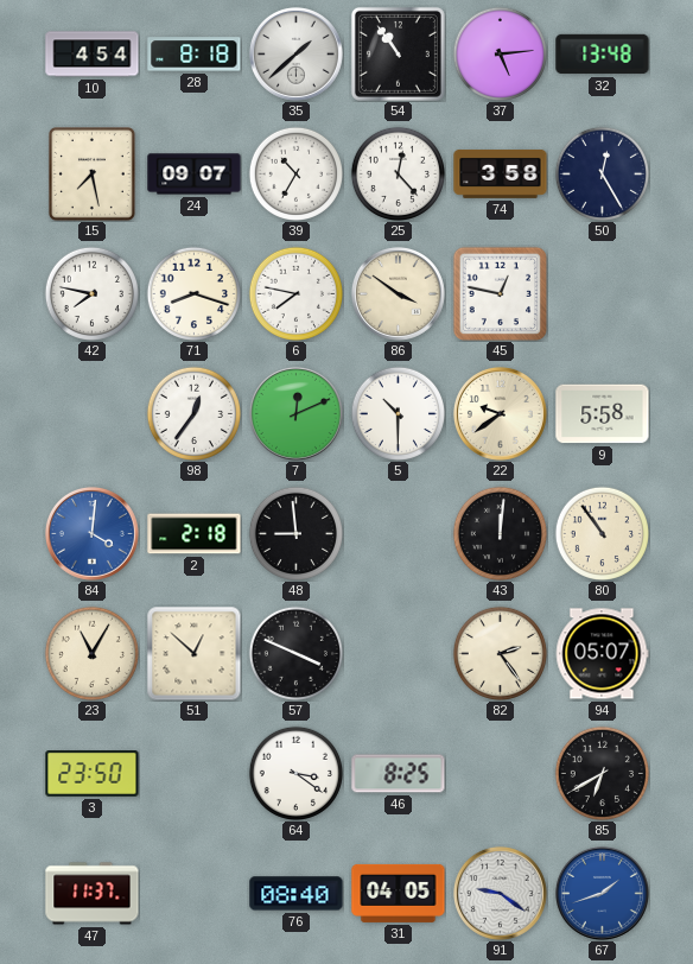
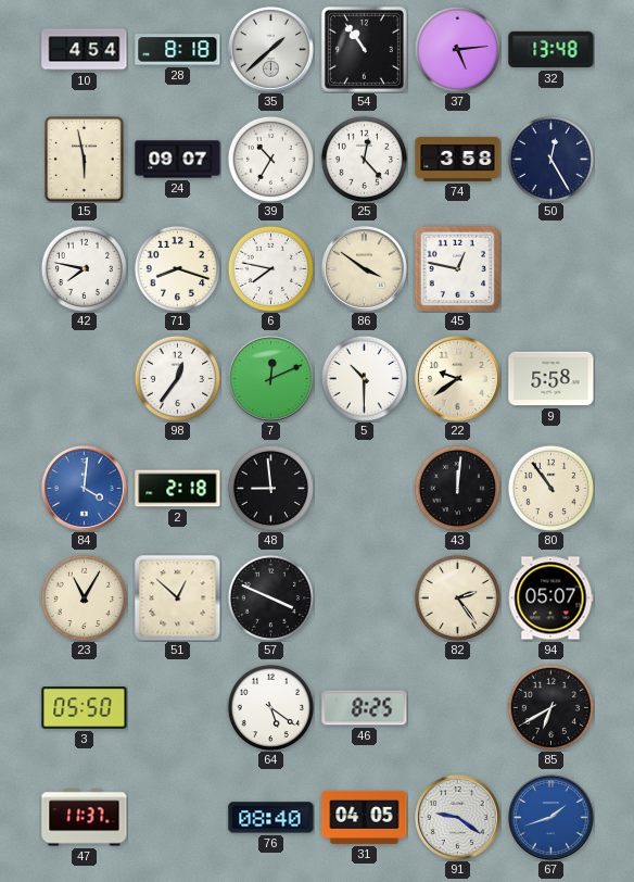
15: 7:28 -> 5:58 (85, 160)
3: 23:50 -> 05:50 (85, 708)
64: 3:21 -> 5:21 (270, 707)
